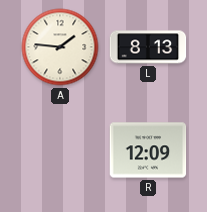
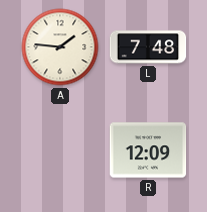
L: 8:13 -> 7:48 (148, 47)
